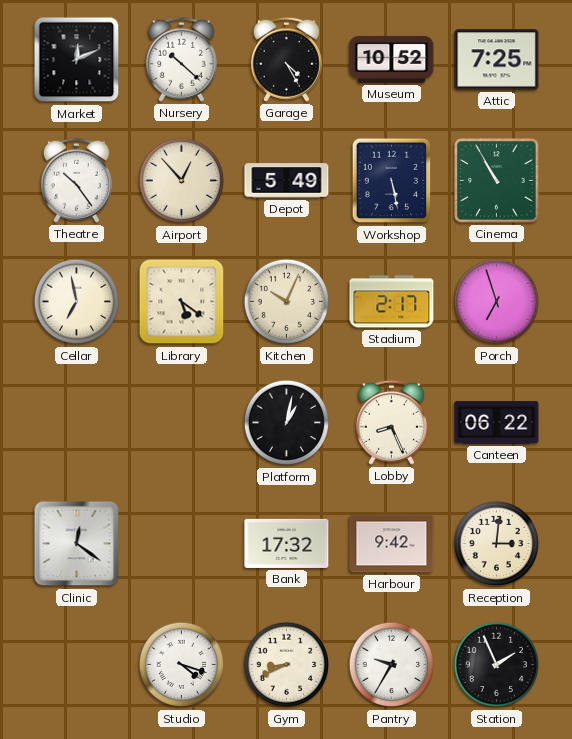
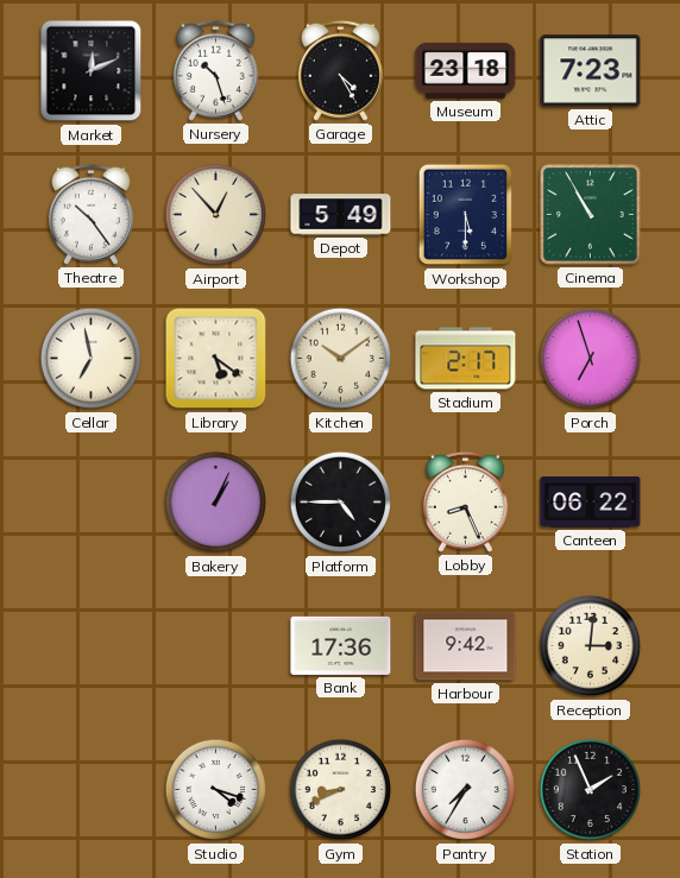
Nursery: 10:22 -> 10:27 (215, 70)
Museum: 10:52 -> 23:18 (466, 70)
Attic: 7:25 -> 7:23 (591, 71)
Workshop: 5:28 -> 5:30 (466, 215)
Kitchen: 10:04 -> 10:09 (341, 359)
Bakery: none -> 1:04 (216, 503)
Platform: 1:02 -> 4:45 (341, 503)
Clinic: 12:21 -> none (77, 544)
Bank: 17:32 -> 17:36 (341, 645)
Pantry: 9:35 -> 7:35 (466, 790)
